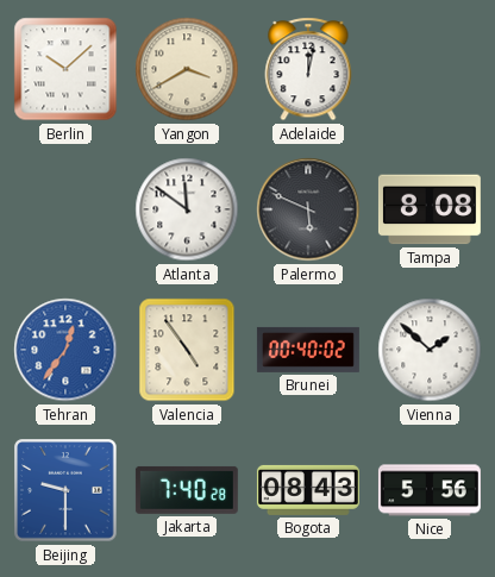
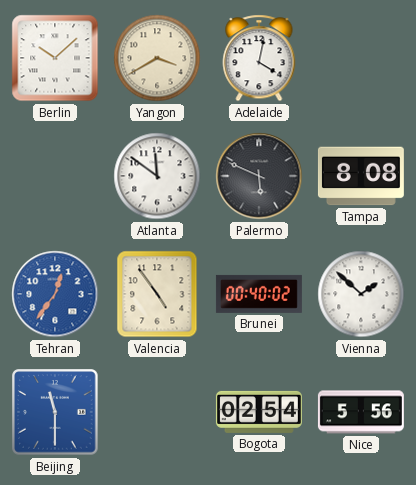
Adelaide: 12:02 -> 4:02 (259, 58)
Beijing: 9:30 -> 11:30 (55, 412)
Jakarta: 7:40 -> none (187, 490)
Bogota: 08:43 -> 02:54 (259, 412)
